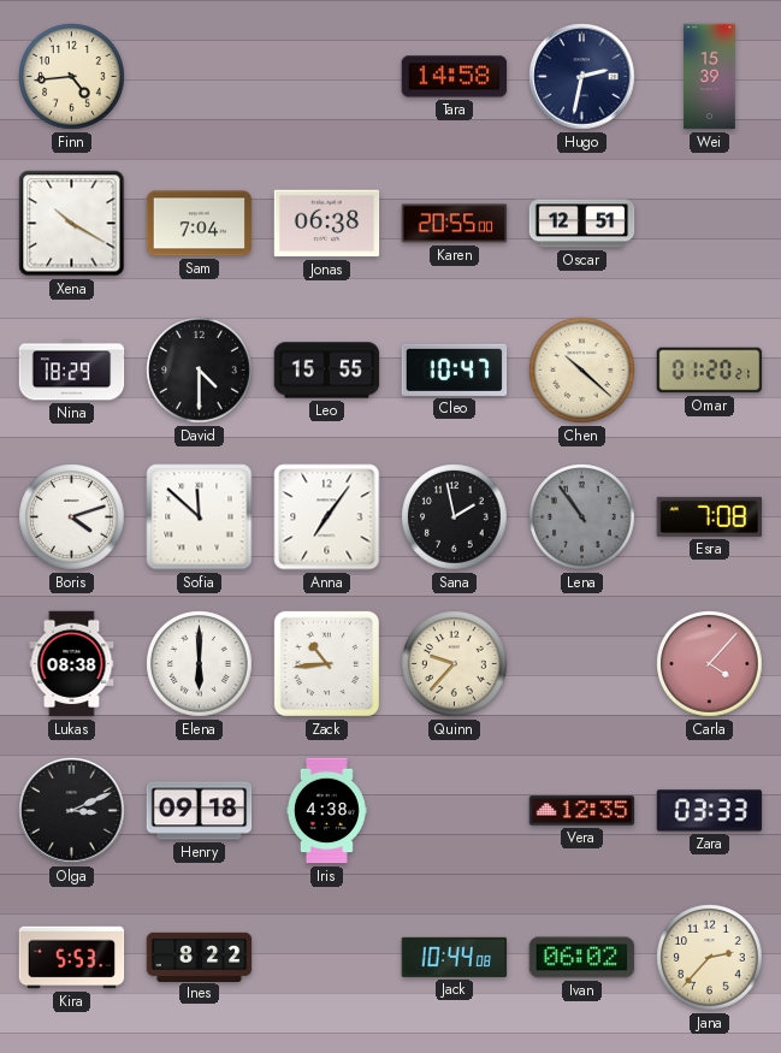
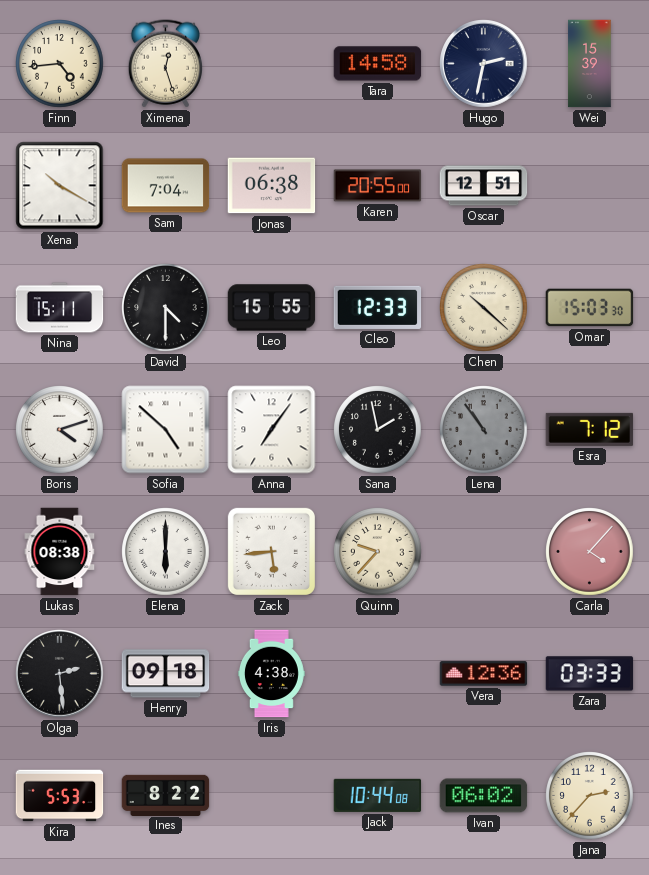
Ximena: none -> 12:27 (165, 64)
Nina: 18:29 -> 15:11 (60, 308)
Cleo: 10:47 -> 12:33 (378, 307)
Omar: 01:20 -> 15:03 (590, 308)
Sofia: 11:52 -> 4:52 (166, 430)
Esra: 7:08 -> 7:12 (590, 429)
Zack: 10:44 -> 5:44 (271, 551)
Olga: 3:11 -> 2:29 (60, 674)
Vera: 12:35 -> 12:36 (484, 674)
